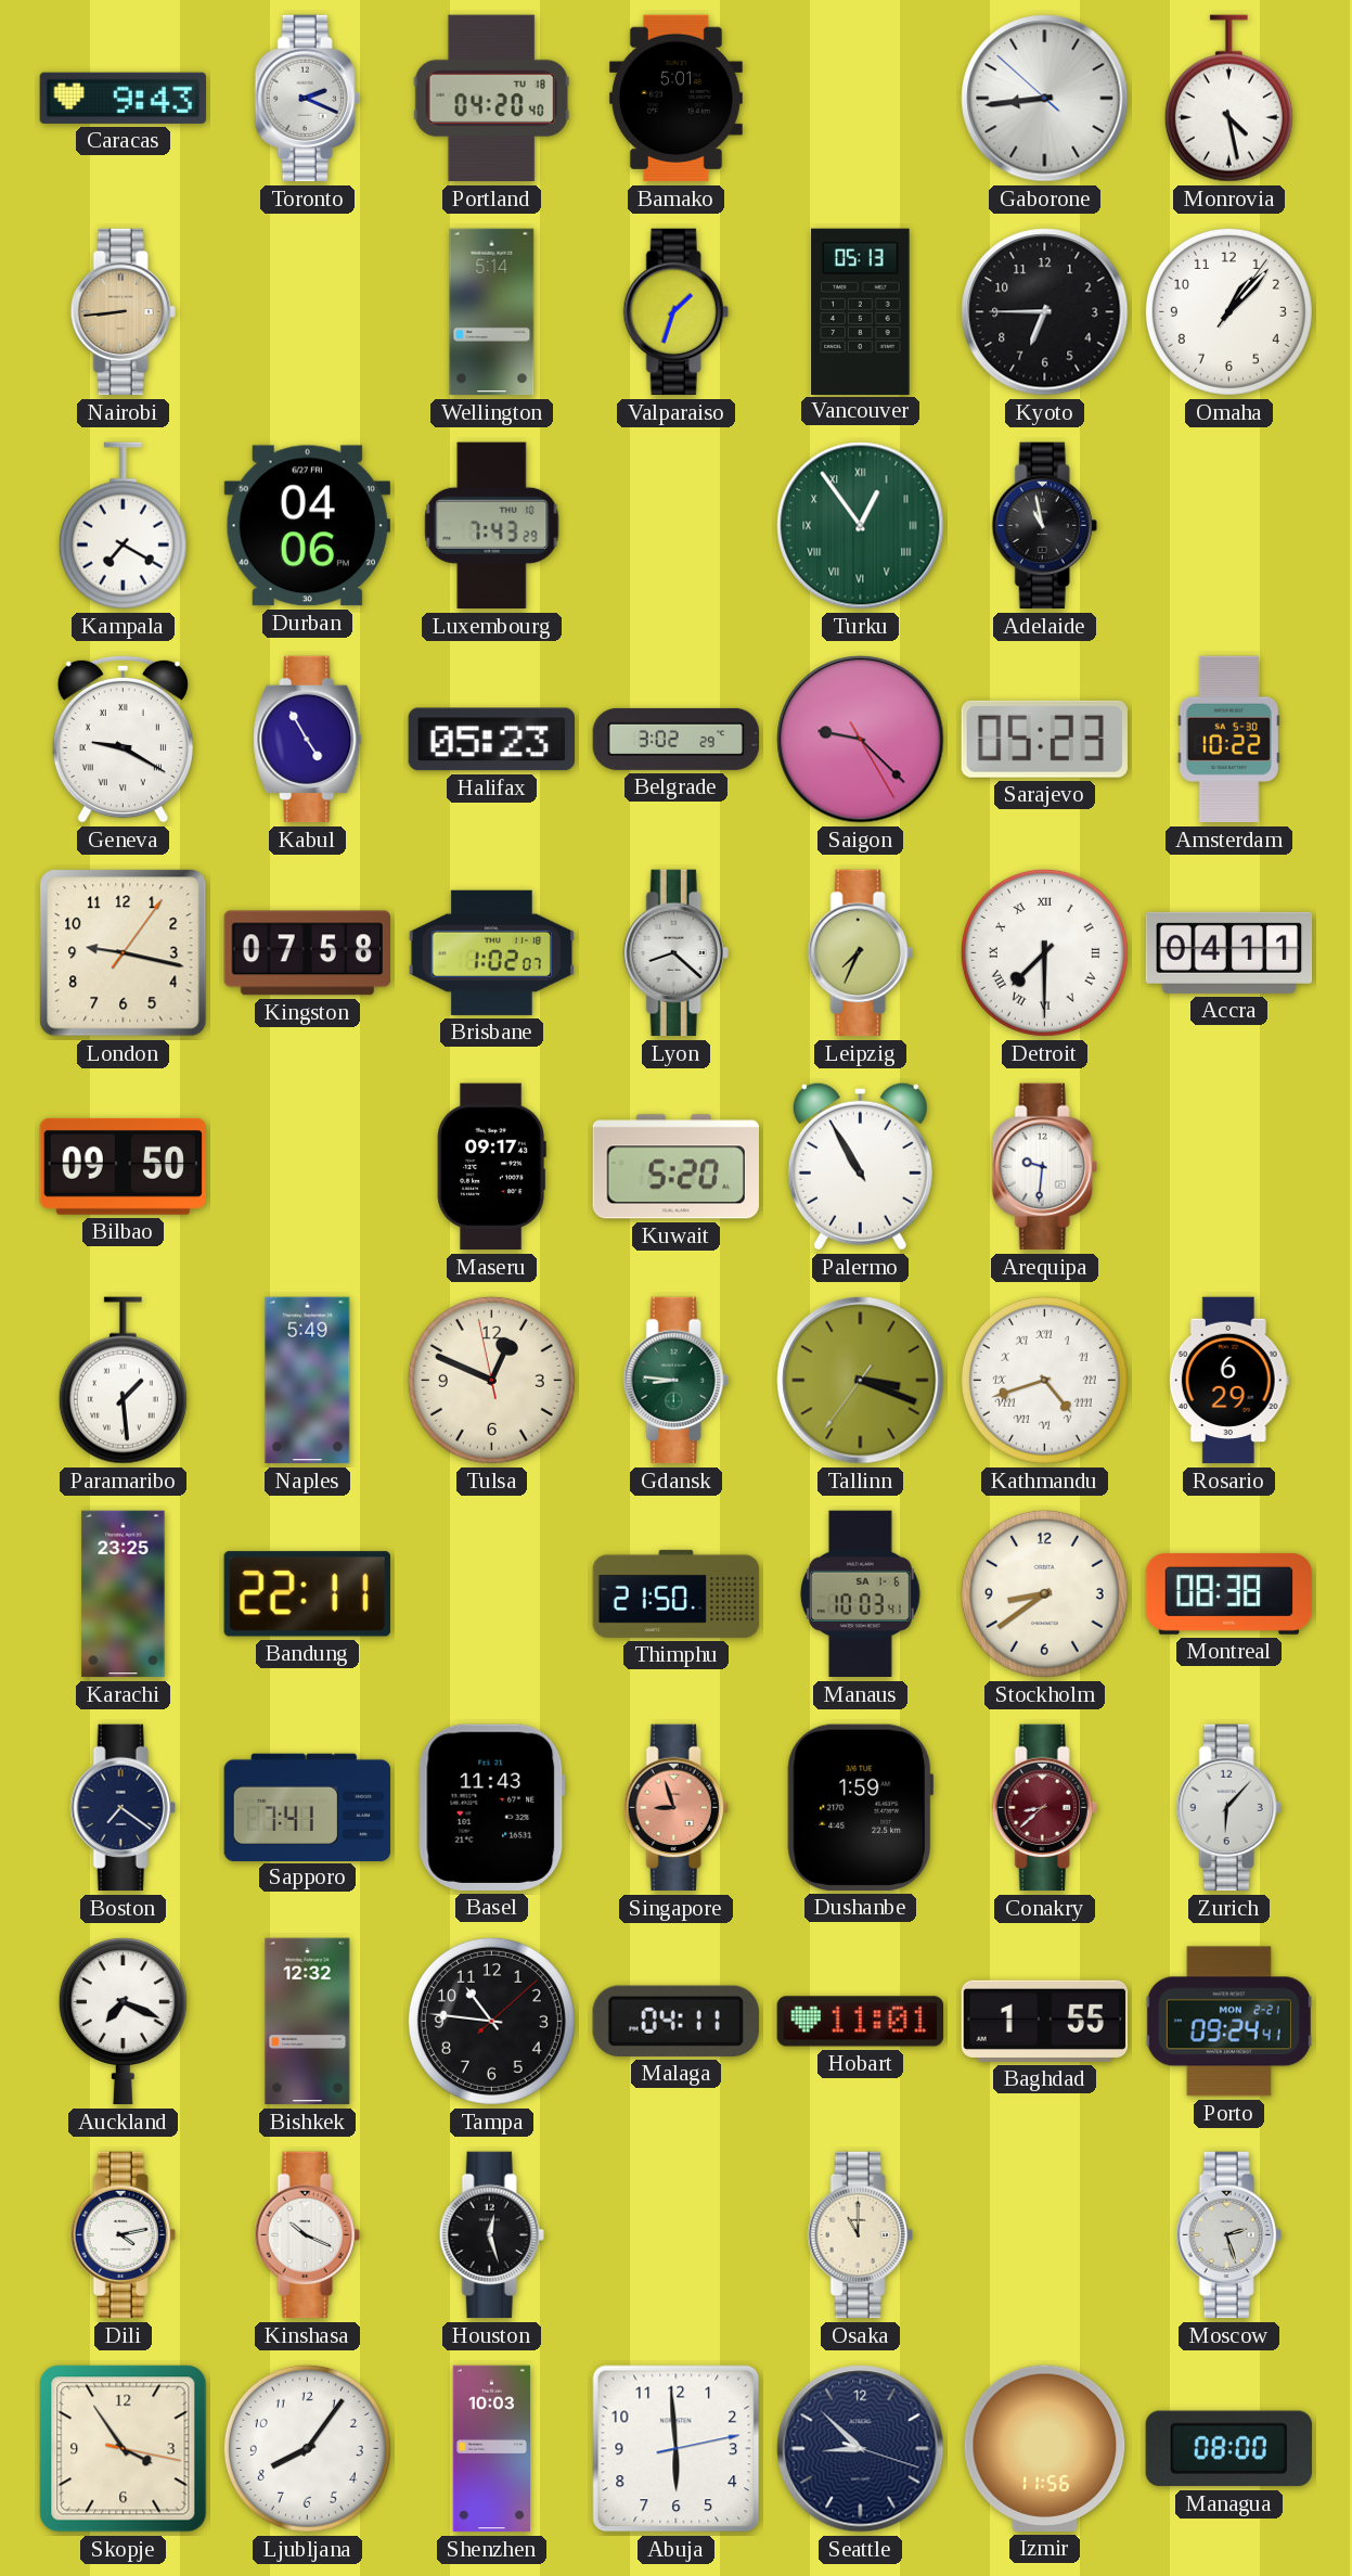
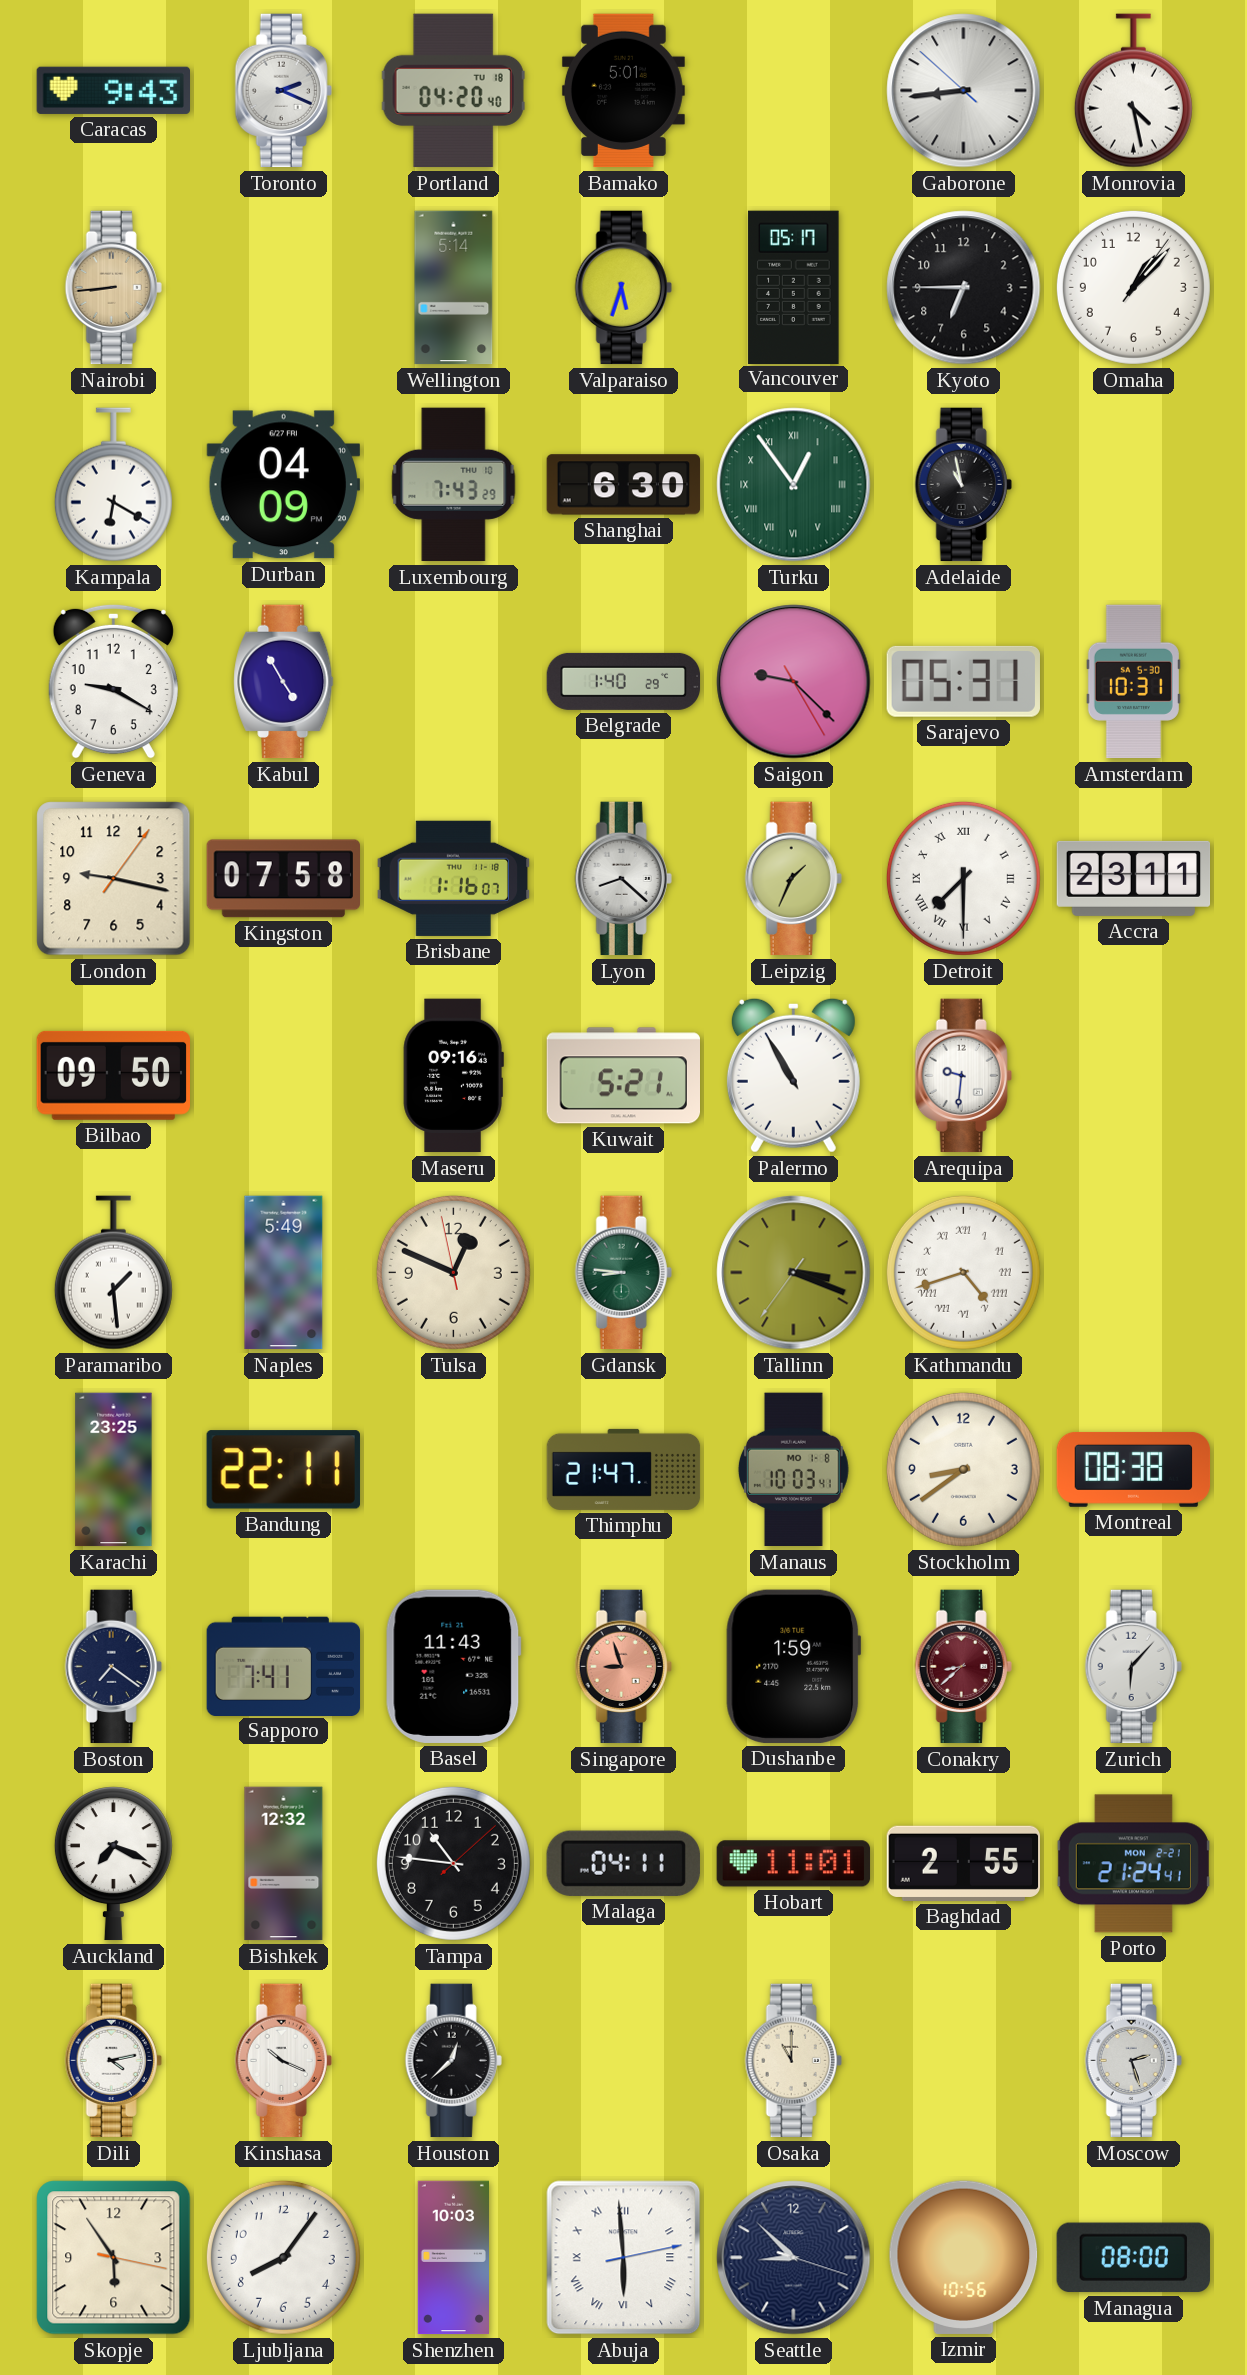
Valparaiso: 1:33 -> 5:33 (623, 288)
Vancouver: 05:13 -> 05:17 (794, 287)
Kampala: 7:20 -> 6:20 (113, 485)
Durban: 04:06 -> 04:09 (283, 485)
Shanghai: none -> 6:30 (624, 485)
Geneva numerals: Roman -> Arabic (113, 681)
Halifax: 05:23 -> none (491, 740)
Belgrade: 3:02 -> 1:40 (624, 681)
Sarajevo: 05:23 -> 05:31 (963, 681)
Amsterdam: 10:22 -> 10:31 (1133, 682)
Brisbane: 1:02 -> 1:16 (453, 878)
Leipzig: 7:34 -> 1:34 (793, 879)
Accra: 04:11 -> 23:11 (1134, 878)
Maseru: 09:17 -> 09:16 (453, 1076)
Kuwait: 5:20 -> 5:21 (623, 1076)
Rosario: 6:29 -> none (1228, 1381)
Thimphu: 21:50 -> 21:47 (624, 1469)
Manaus date: SA 1-6 -> MO 1-8 (793, 1470)
Baghdad: 1:55 -> 2:55 (964, 1863)
Porto: 09:24 -> 21:24 (1133, 1864)
Houston: 12:27 -> 12:38 (453, 2061)
Skopje: 3:54 -> 5:54 (114, 2258)
Abuja numerals: Arabic -> Roman (624, 2258)
Izmir: 11:56 -> 10:56 (964, 2257)
